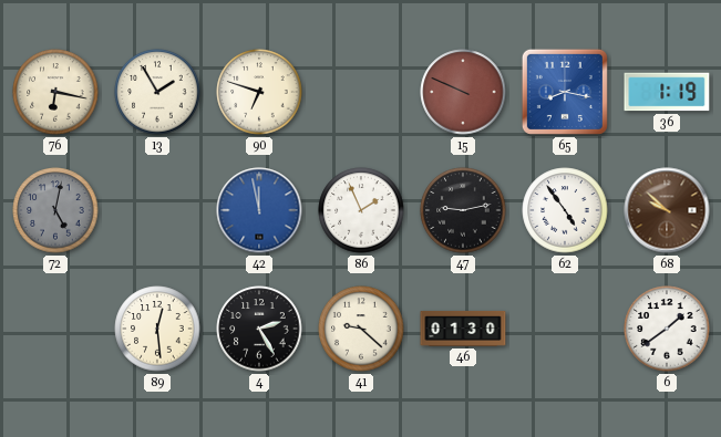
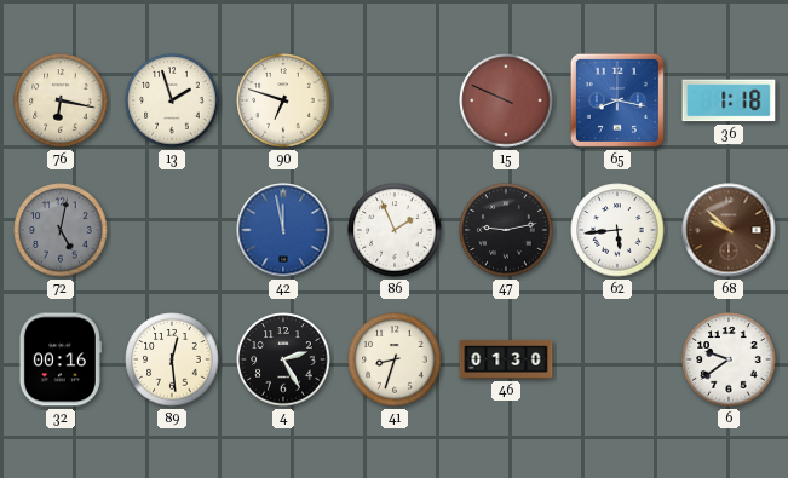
13: 1:55 -> 1:57 (172, 100)
36: 1:19 -> 1:18 (729, 100)
62: 4:54 -> 5:44 (617, 230)
32: none -> 00:16 (61, 359)
41: 9:22 -> 8:33 (395, 359)
6: 1:39 -> 9:39 (729, 359)
